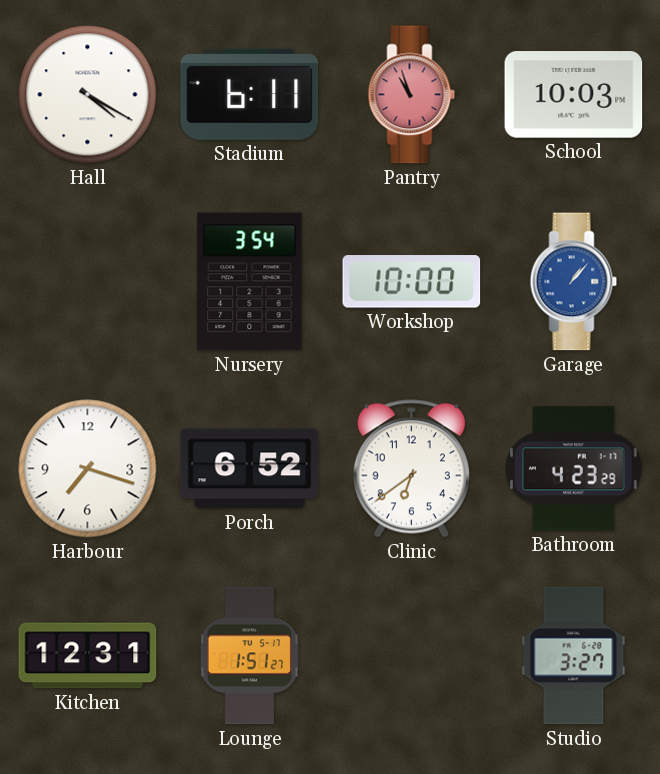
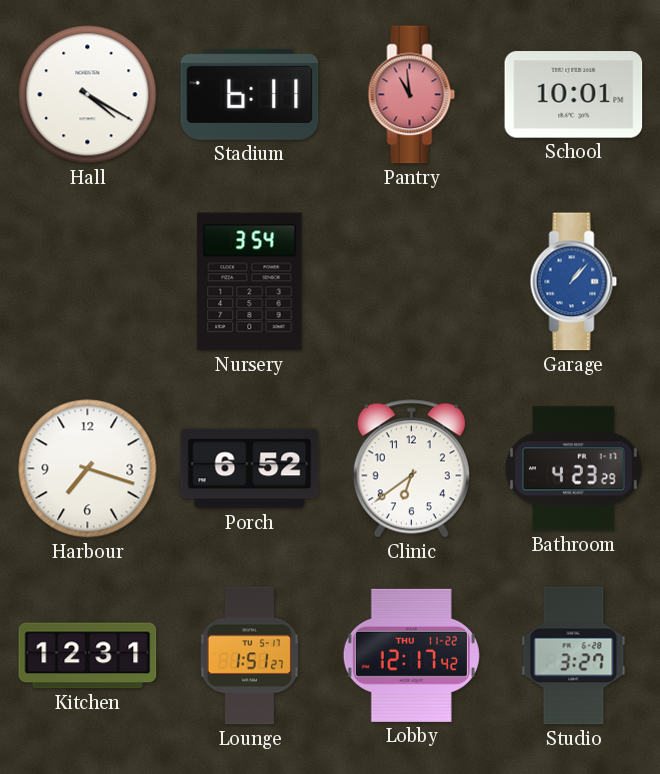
Pantry: 10:57 -> 10:59 (412, 95)
School: 10:03 -> 10:01 (574, 95)
Workshop: 10:00 -> none (412, 282)
Lobby: none -> 12:17 (411, 655)
